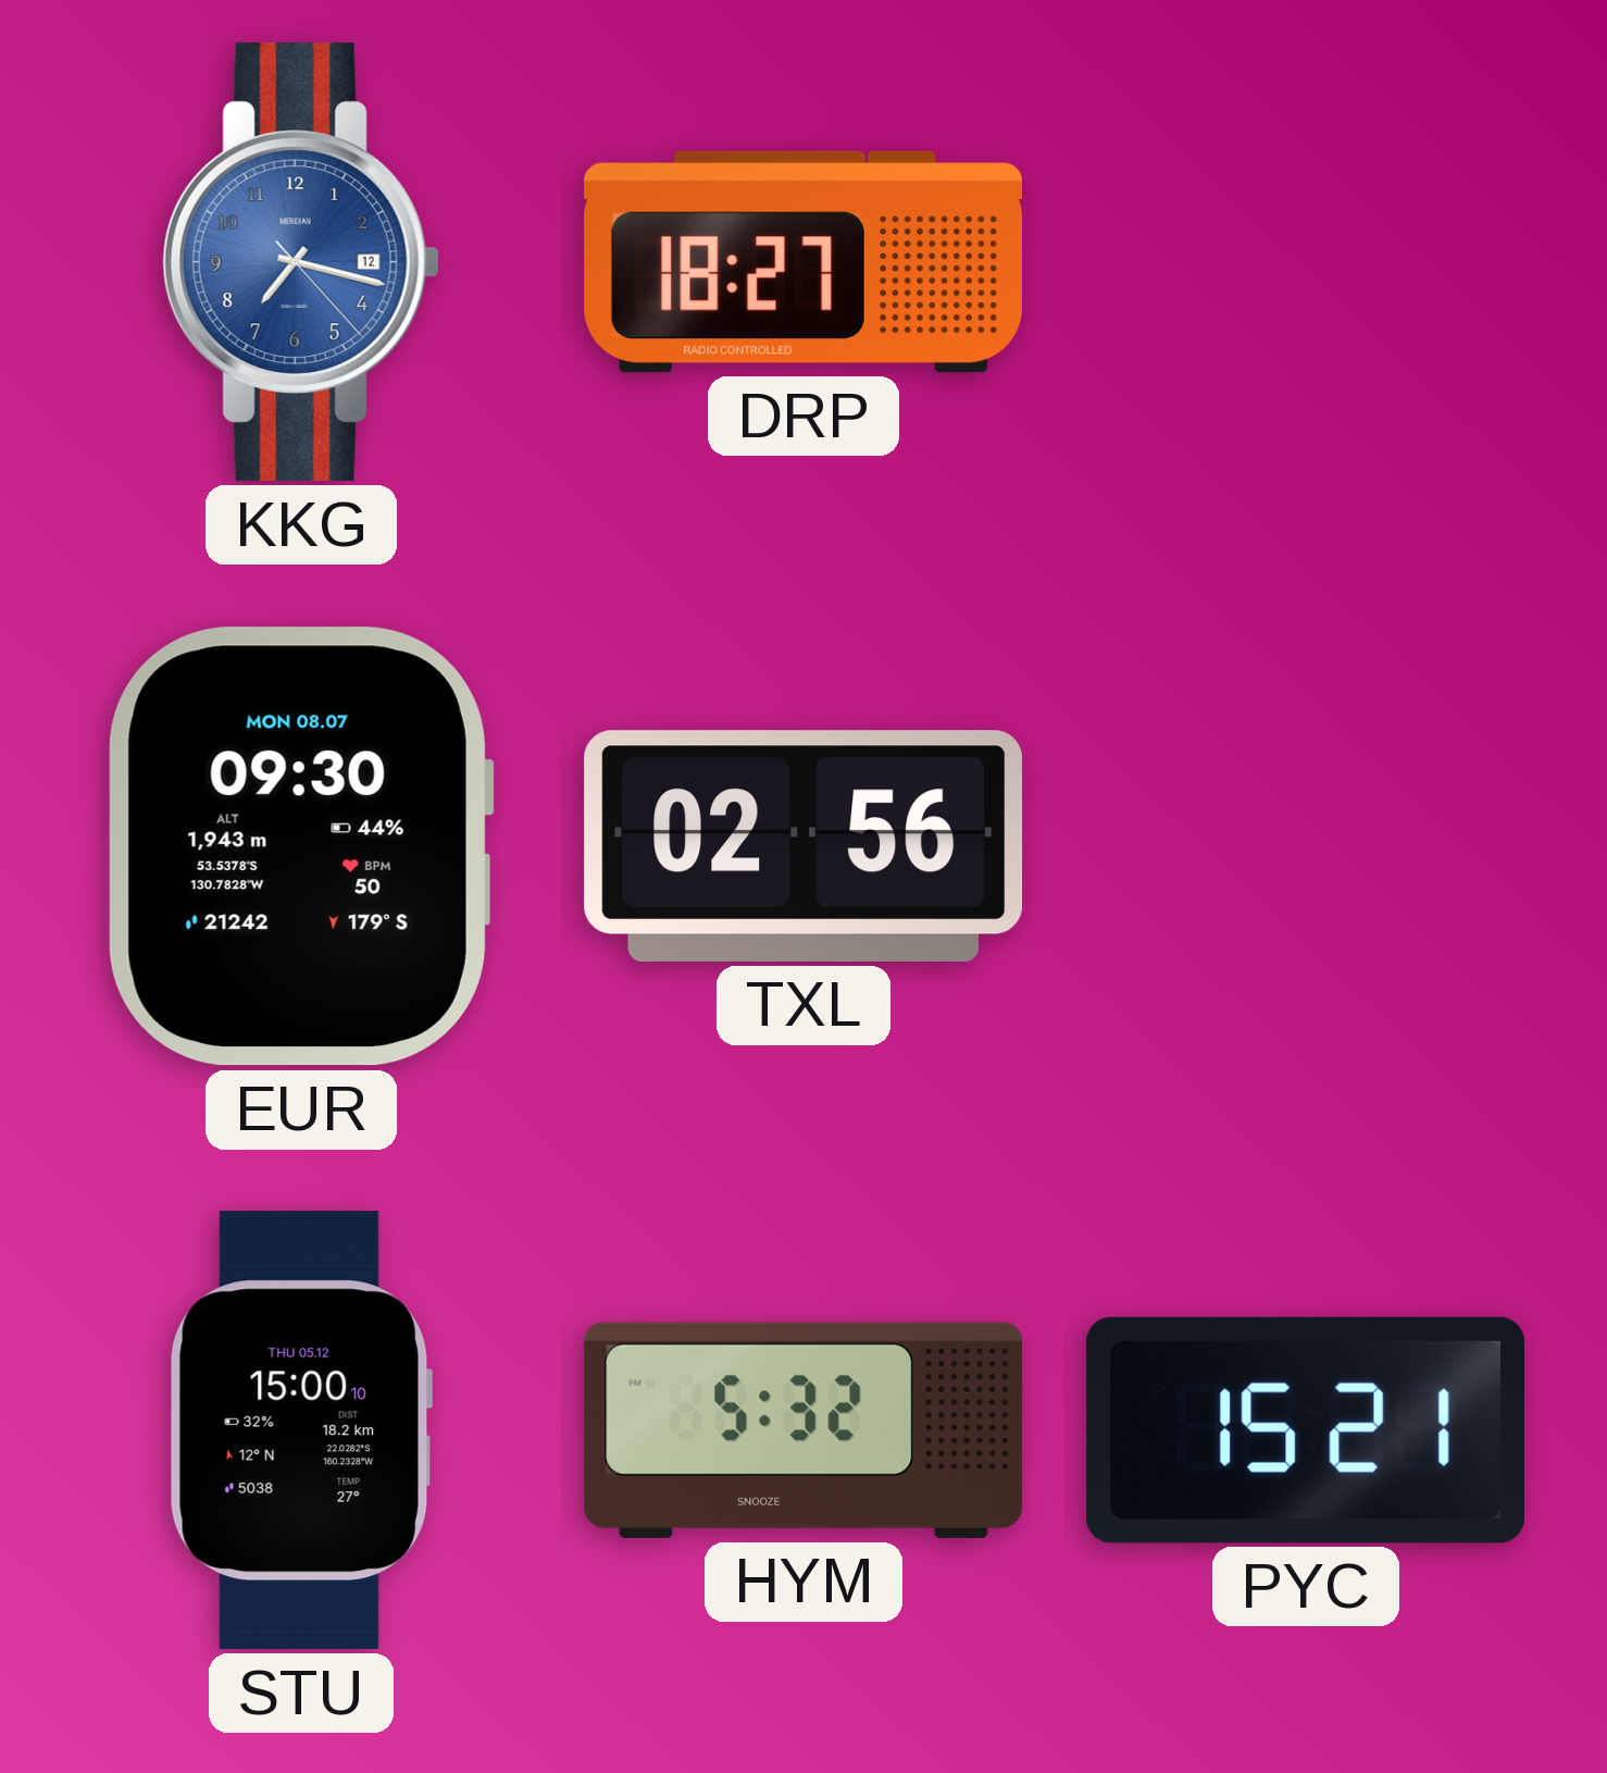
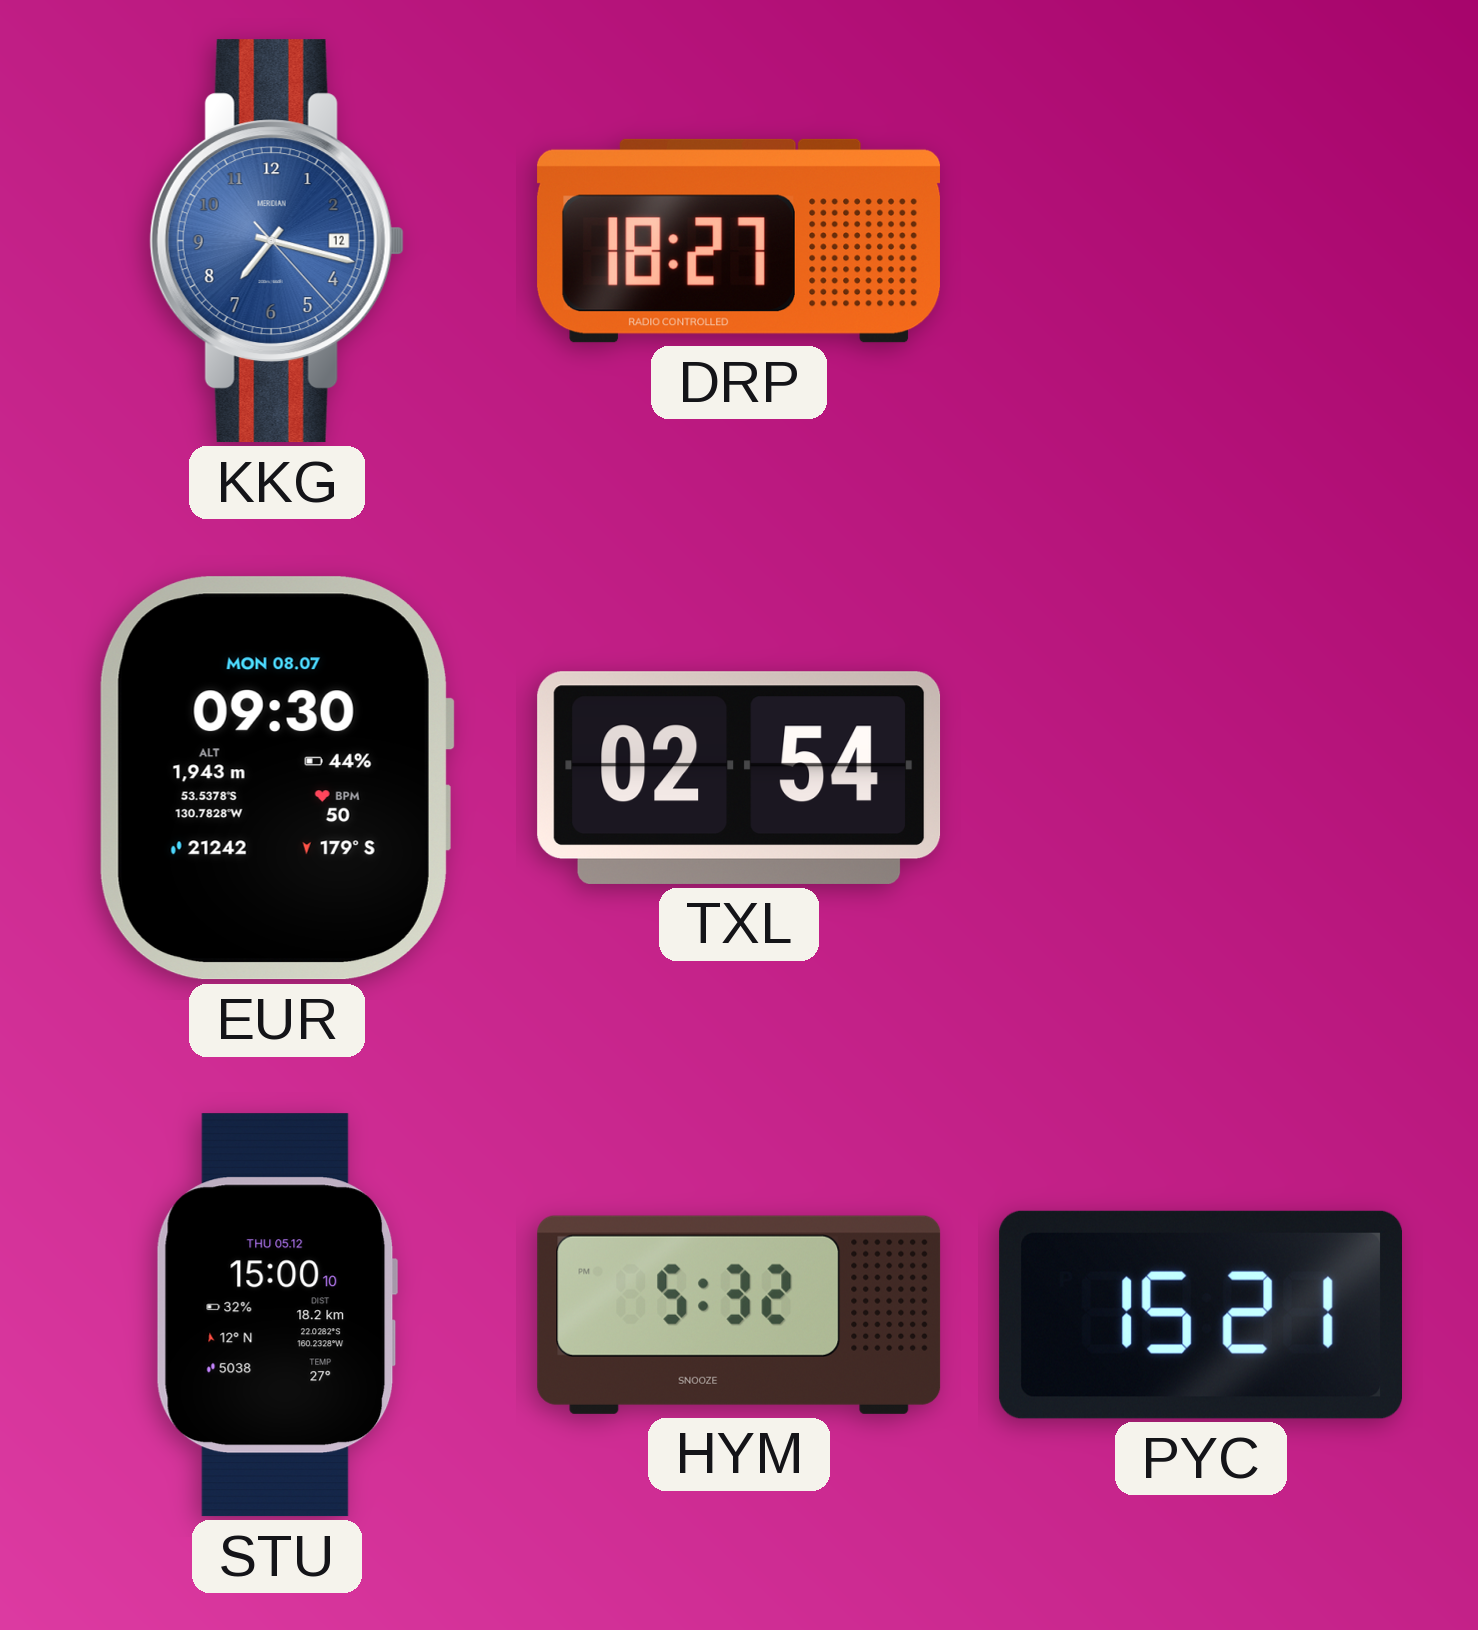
TXL: 02:56 -> 02:54 (739, 778)
